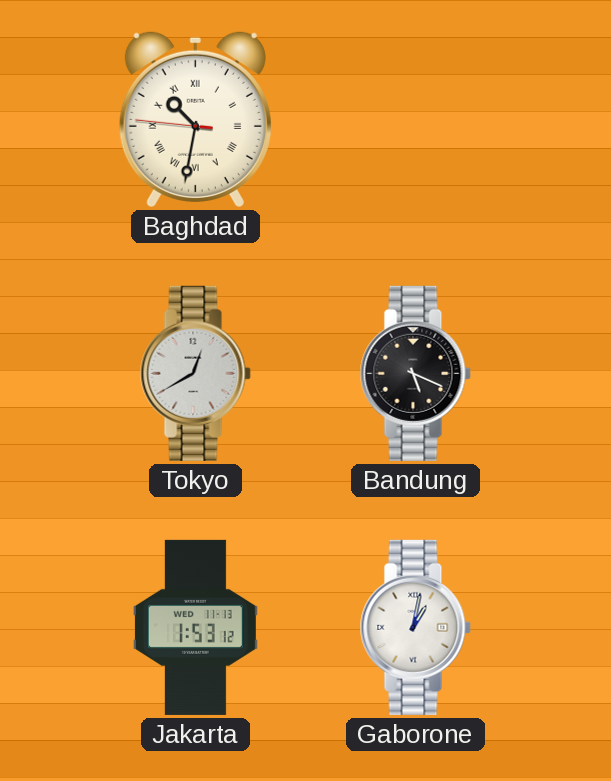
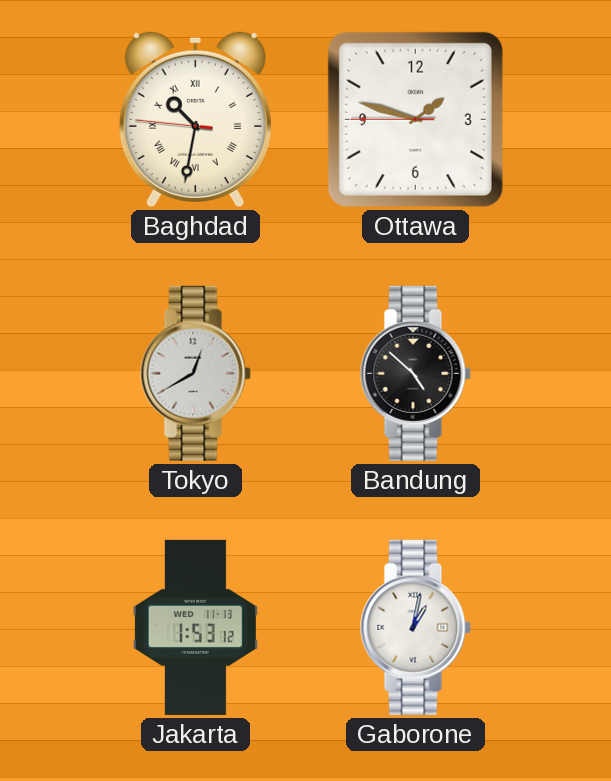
Ottawa: none -> 1:47 (415, 119)
Bandung: 5:19 -> 4:52 (415, 373)
